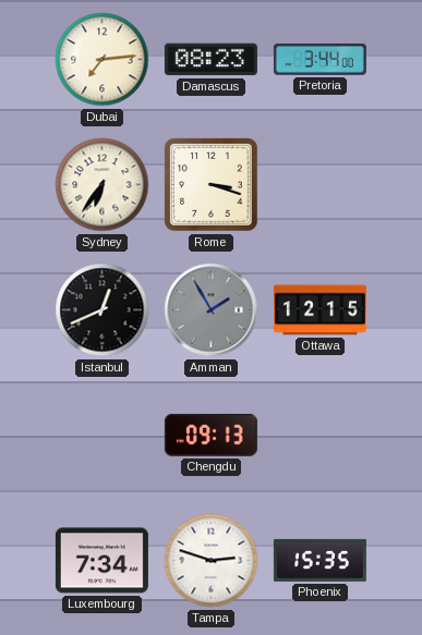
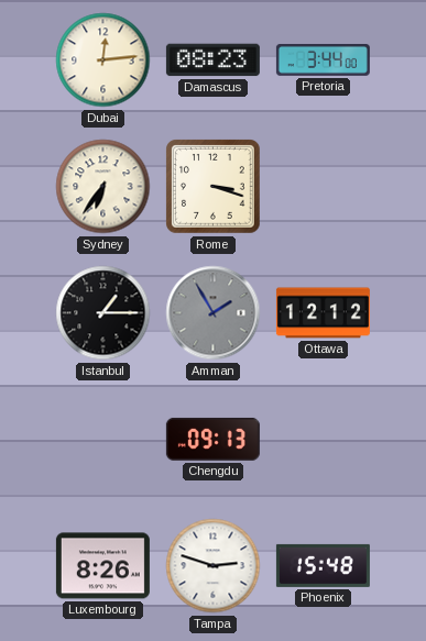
Dubai: 7:14 -> 12:14 (103, 60)
Istanbul: 12:41 -> 1:15 (103, 313)
Ottawa: 12:15 -> 12:12 (323, 313)
Luxembourg: 7:34 -> 8:26 (102, 566)
Phoenix: 15:35 -> 15:48 (323, 565)
